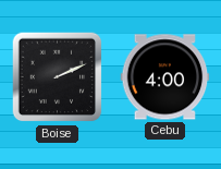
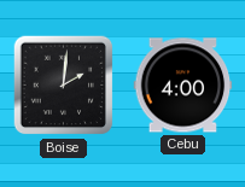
Boise: 2:11 -> 2:01 (64, 86)
